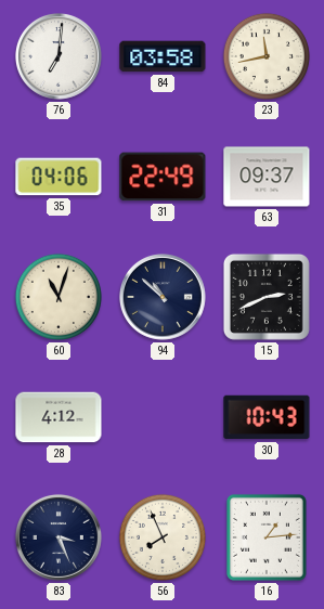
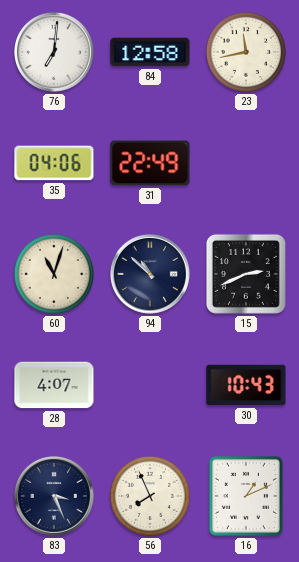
84: 03:58 -> 12:58 (150, 52)
63: 09:37 -> none (267, 177)
28: 4:12 -> 4:07 (54, 385)
16: 1:14 -> 1:11 (246, 496)
